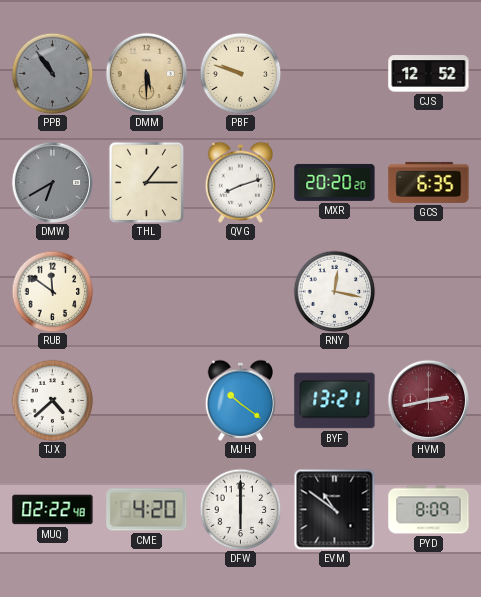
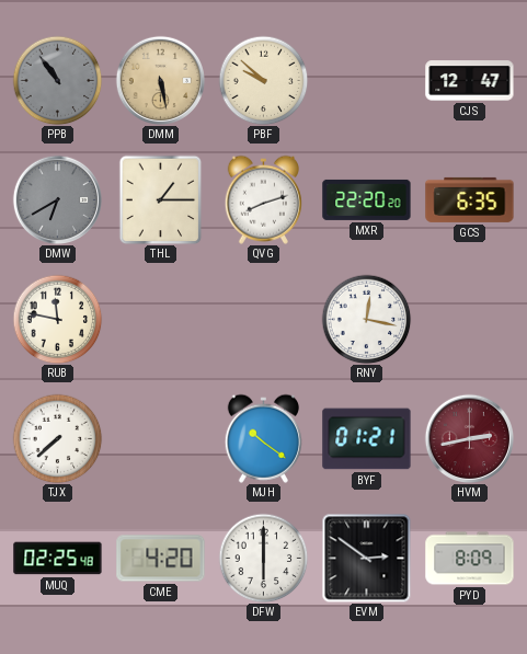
DMM: 5:30 -> 5:28 (160, 80)
PBF: 9:48 -> 9:52 (263, 80)
CJS: 12:52 -> 12:47 (470, 81)
MXR: 20:20 -> 22:20 (367, 199)
RUB: 11:51 -> 11:47 (57, 319)
TJX: 4:38 -> 7:38 (57, 438)
BYF: 13:21 -> 01:21 (367, 439)
MUQ: 02:22 -> 02:25 (58, 559)
EVM: 10:51 -> 2:51 (366, 558)
